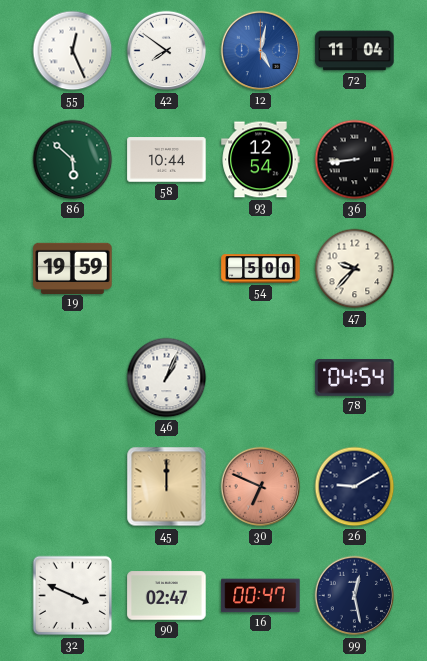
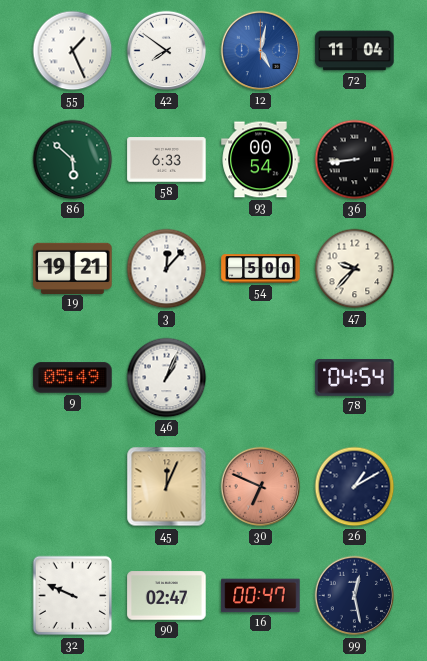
55: 12:26 -> 1:26 (73, 51)
58: 10:44 -> 6:33 (167, 160)
93: 12:54 -> 00:54 (261, 160)
19: 19:59 -> 19:21 (73, 268)
3: none -> 12:07 (167, 269)
9: none -> 05:49 (73, 378)
45: 12:00 -> 12:04 (167, 487)
26: 9:10 -> 1:10 (355, 487)
32: 3:49 -> 9:49 (73, 596)
